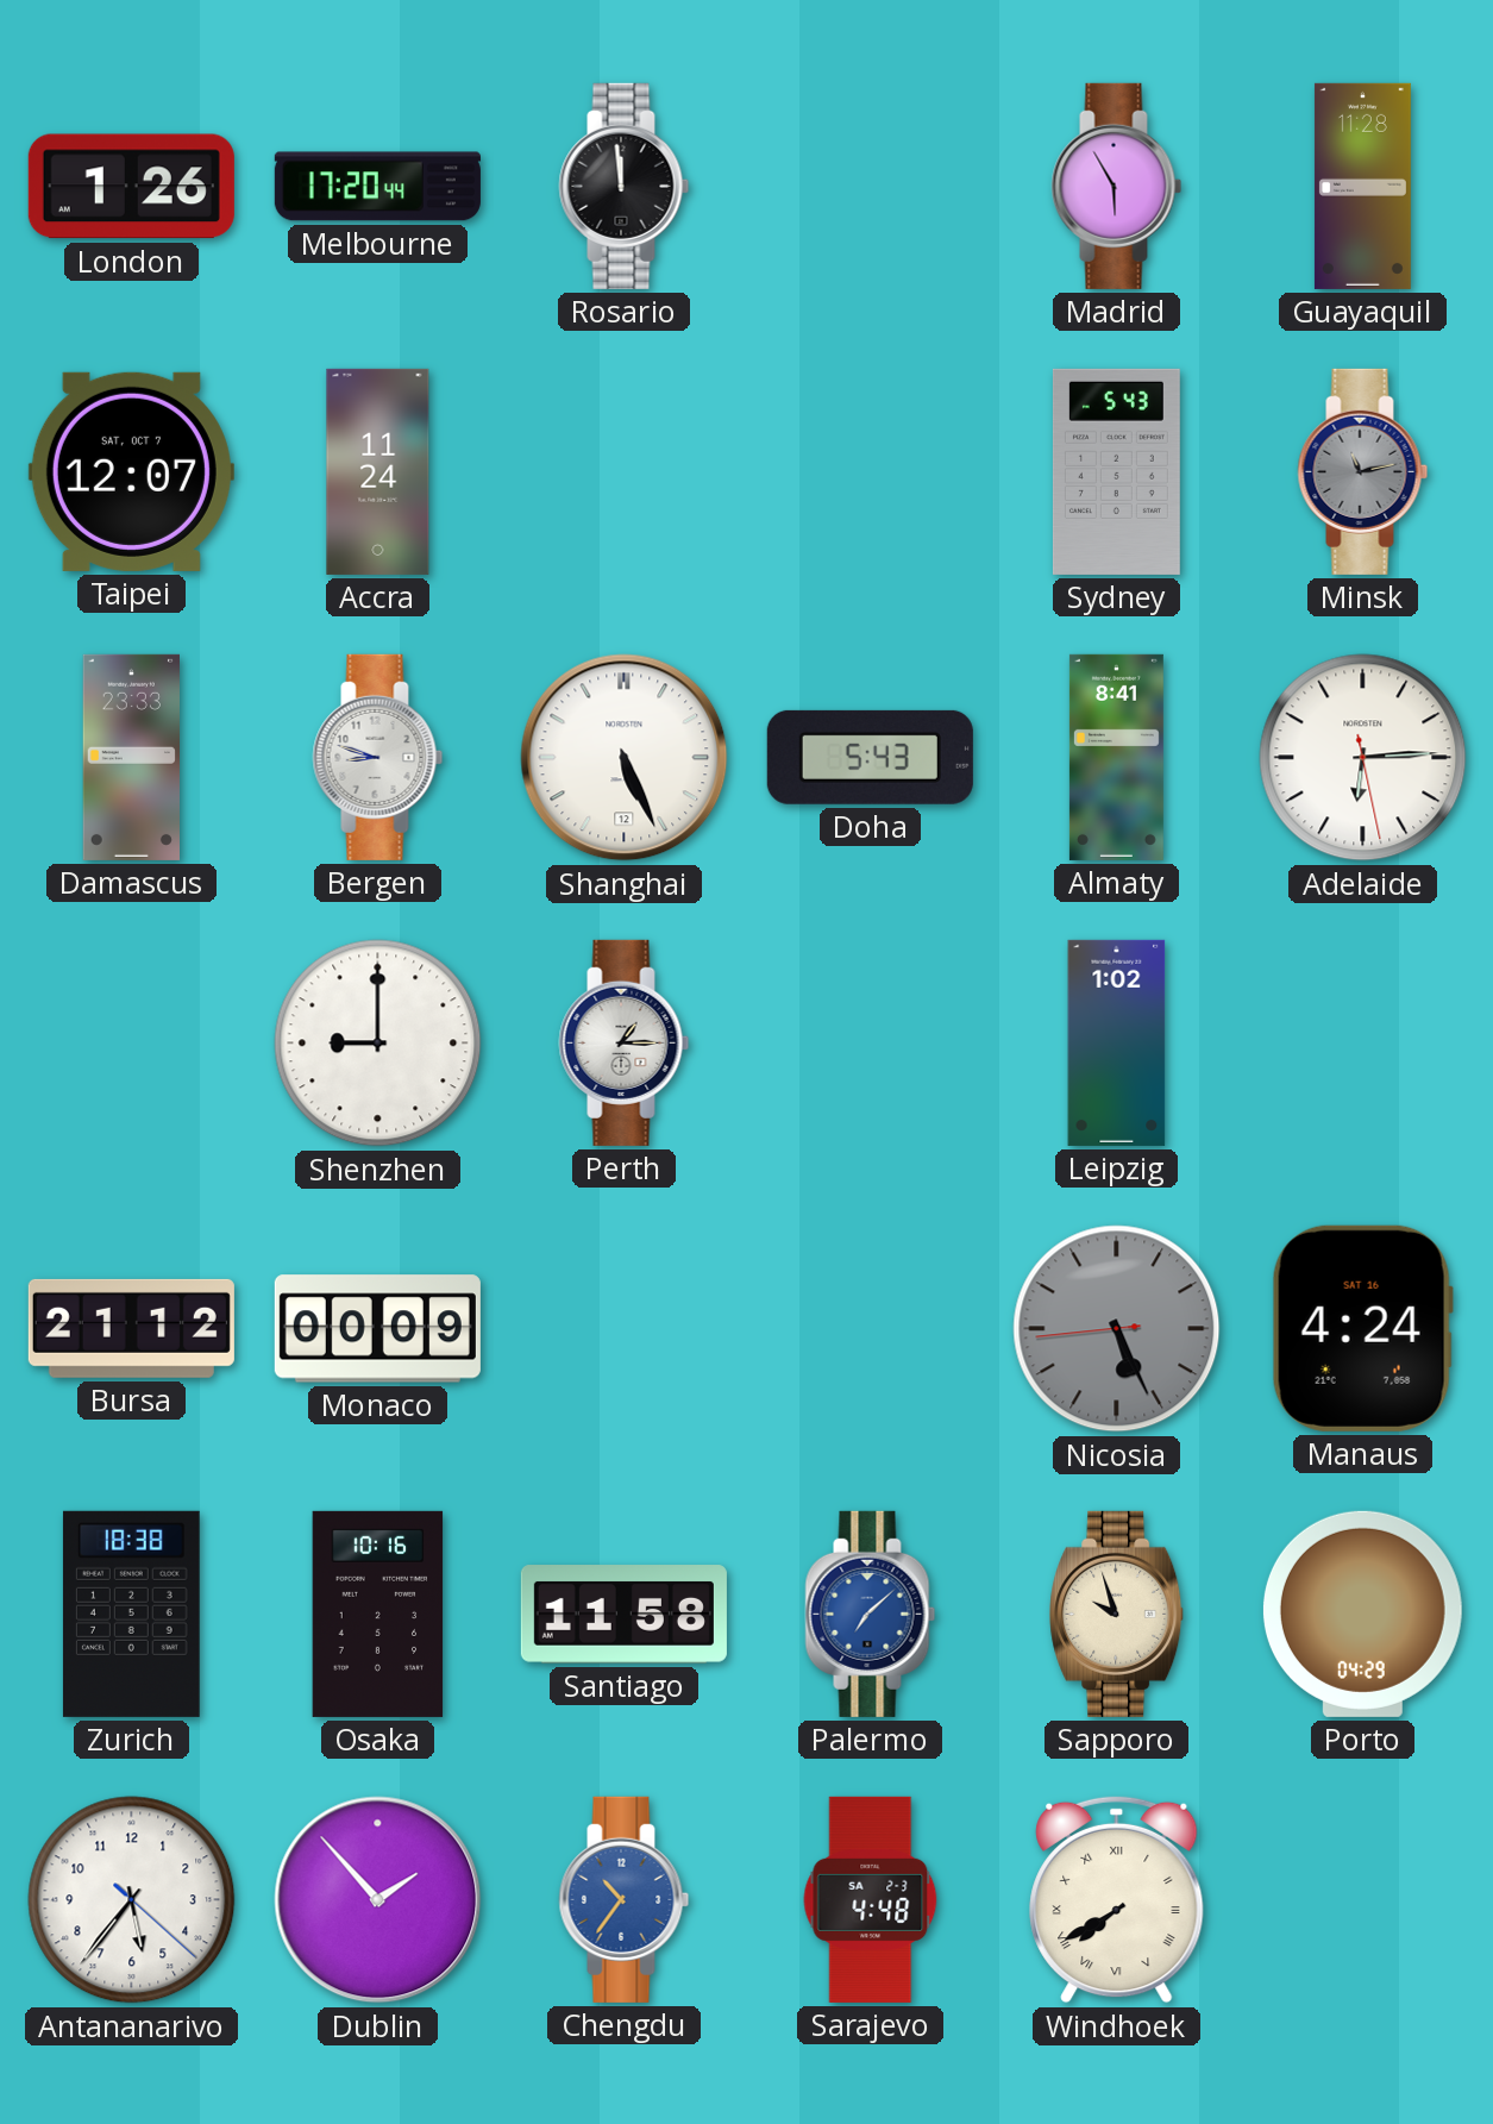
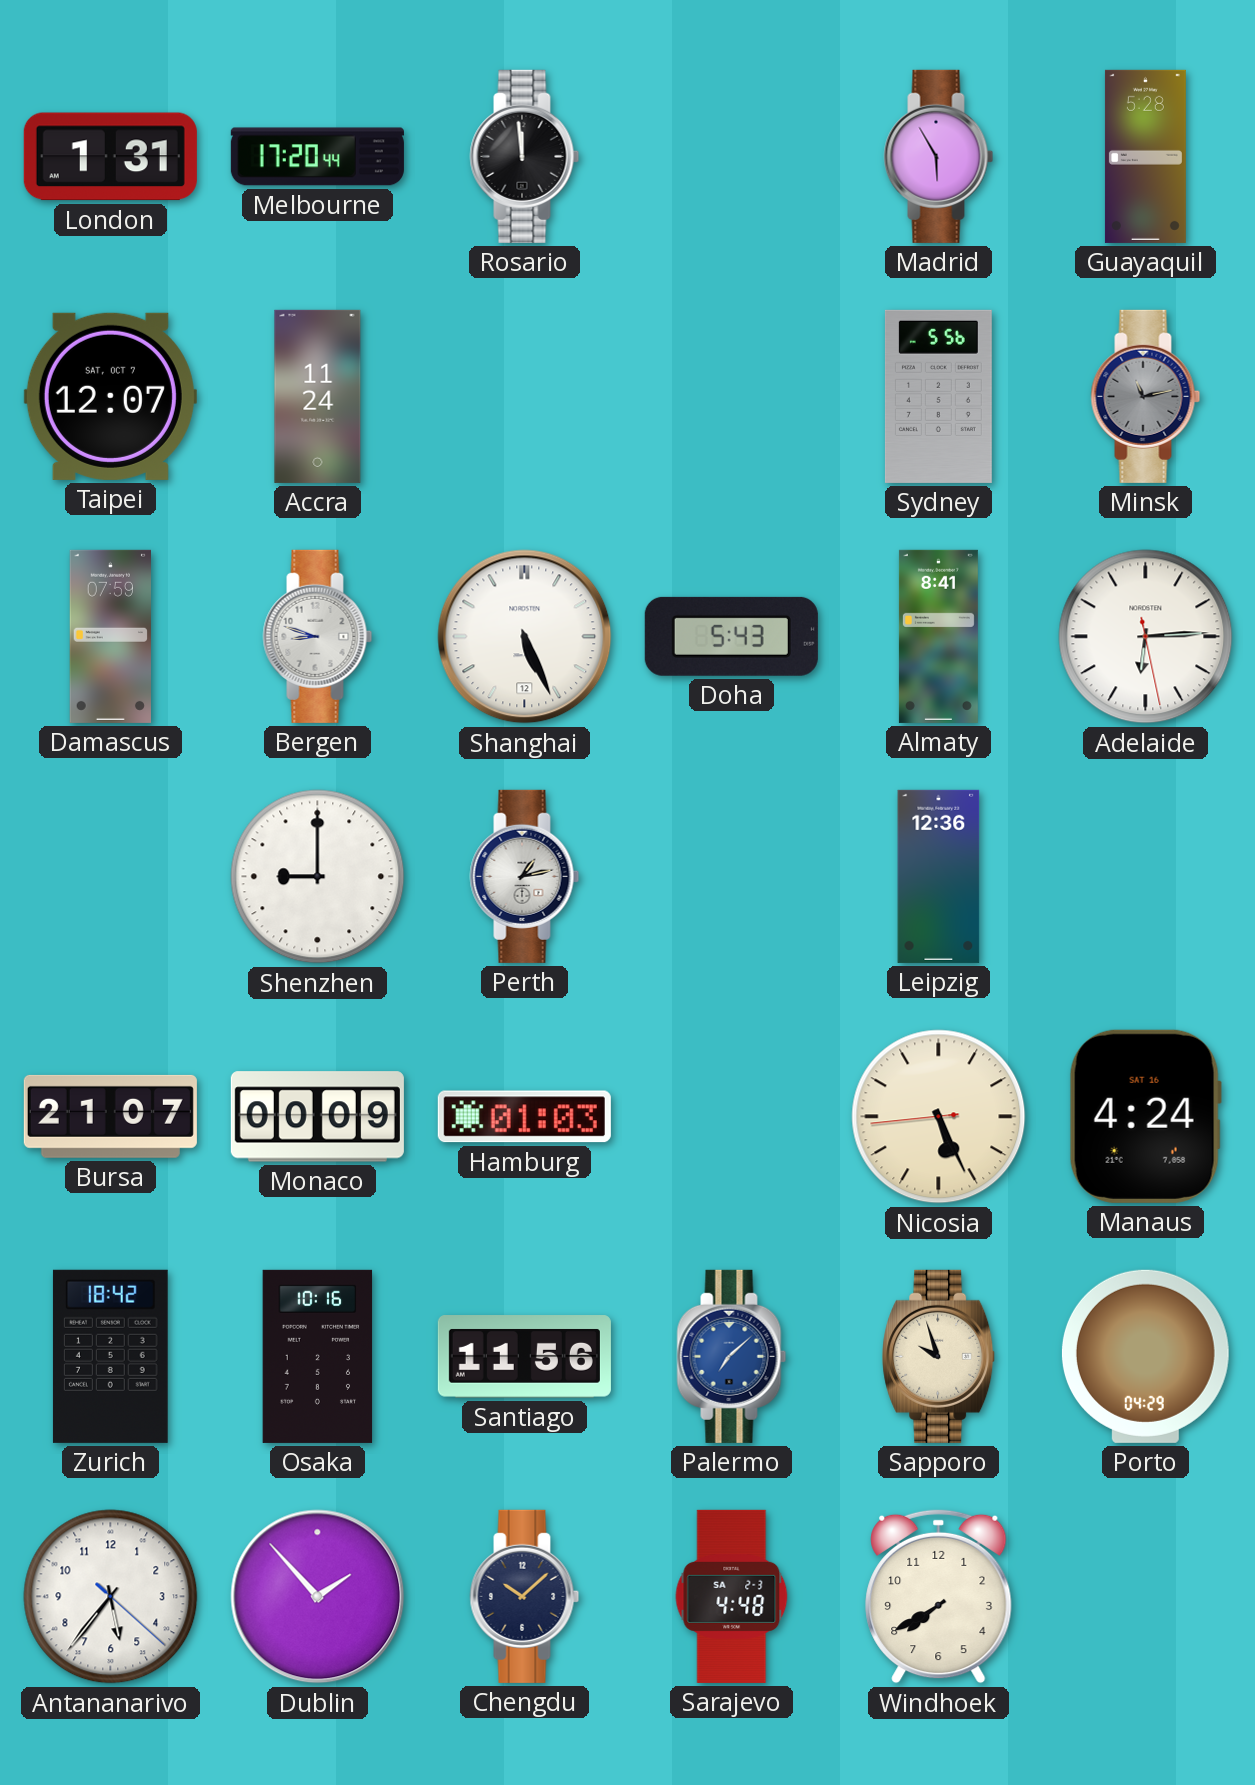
London: 1:26 -> 1:31 (110, 157)
Guayaquil: 11:28 -> 5:28 (1145, 156)
Sydney: 5:43 -> 5:56 (938, 396)
Damascus: 23:33 -> 07:59 (110, 636)
Perth: 1:15 -> 1:13 (525, 876)
Leipzig: 1:02 -> 12:36 (939, 876)
Bursa: 21:12 -> 21:07 (110, 1116)
Hamburg: none -> 01:03 (524, 1117)
Nicosia dial: grey -> cream (939, 1117)
Zurich: 18:38 -> 18:42 (110, 1356)
Santiago: 11:58 -> 11:56 (524, 1357)
Chengdu: 10:36 -> 10:08 (525, 1596)
Chengdu dial: blue -> navy (525, 1596)
Windhoek numerals: Roman -> Arabic (939, 1596)
